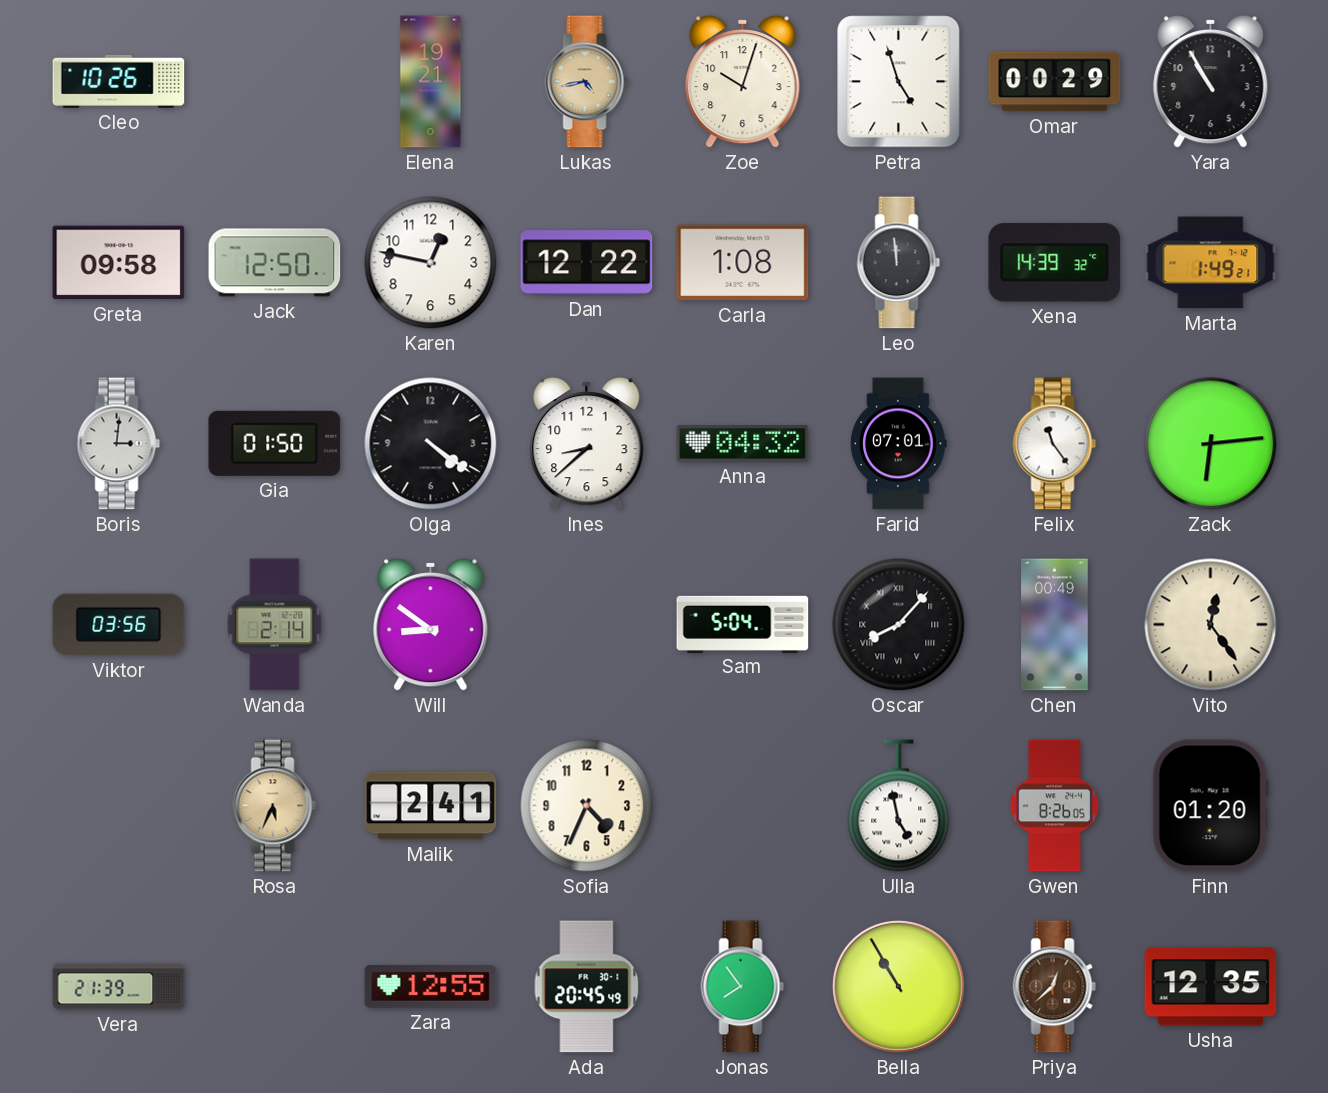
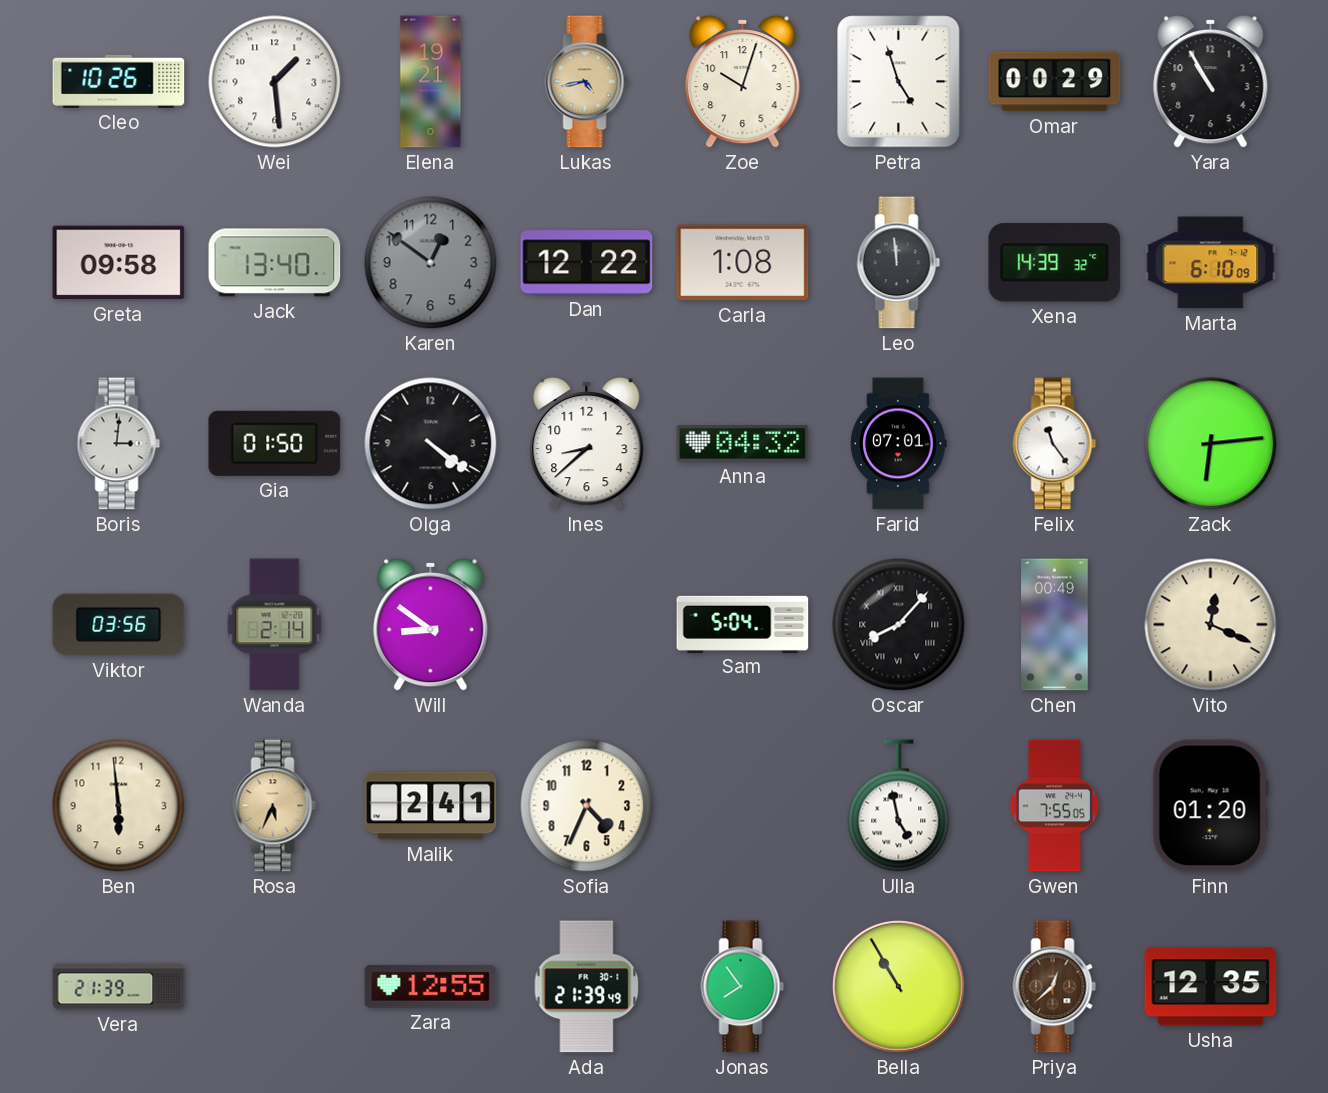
Wei: none -> 1:29 (275, 82)
Jack: 12:50 -> 13:40 (275, 263)
Karen: 12:47 -> 12:51 (431, 263)
Karen dial: white -> grey (431, 263)
Marta: 1:49 -> 6:10 (1211, 263)
Vito: 12:24 -> 12:19 (1211, 625)
Ben: none -> 5:59 (119, 806)
Gwen: 8:26 -> 7:55 (1054, 806)
Ada: 20:45 -> 21:39 (587, 987)
